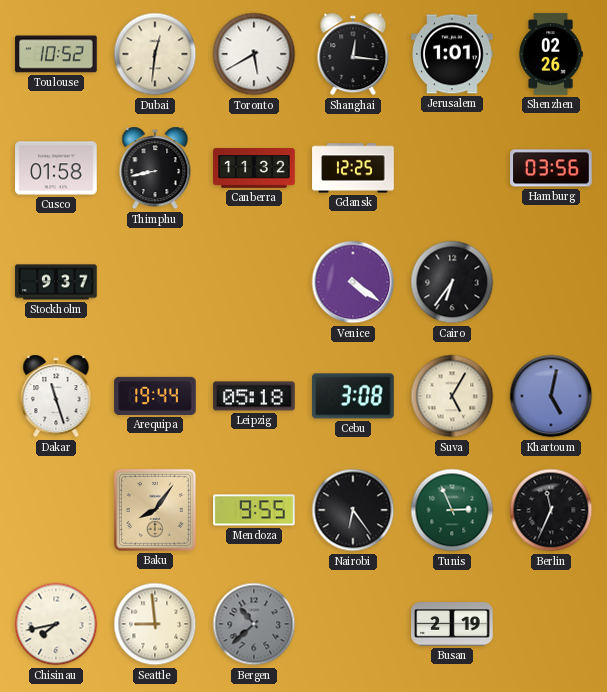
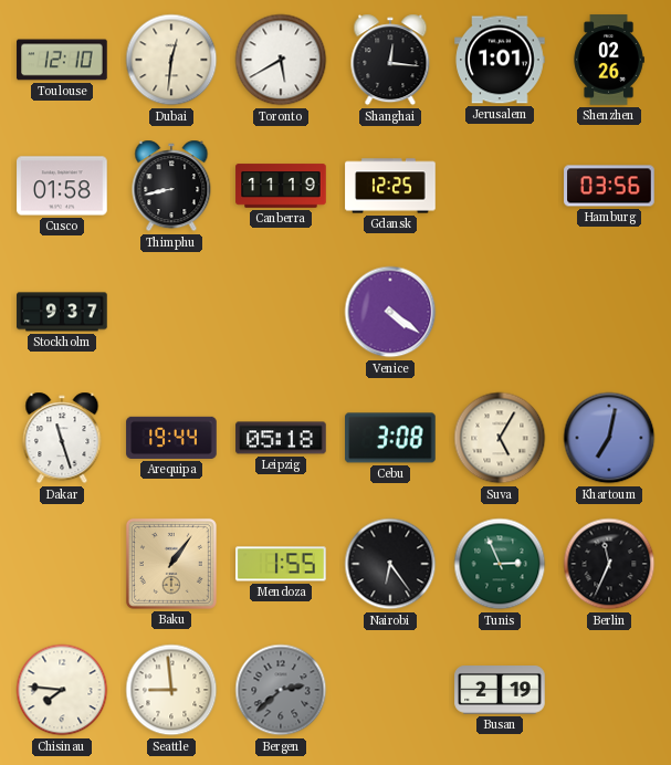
Toulouse: 10:52 -> 12:10 (62, 60)
Canberra: 11:32 -> 11:19 (281, 186)
Cairo: 6:36 -> none (452, 282)
Khartoum: 5:02 -> 7:02 (609, 438)
Baku: 8:06 -> 1:06 (171, 564)
Mendoza: 9:55 -> 1:55 (281, 564)
Chisinau: 7:43 -> 7:46 (62, 690)
Bergen: 10:38 -> 2:38 (281, 690)
